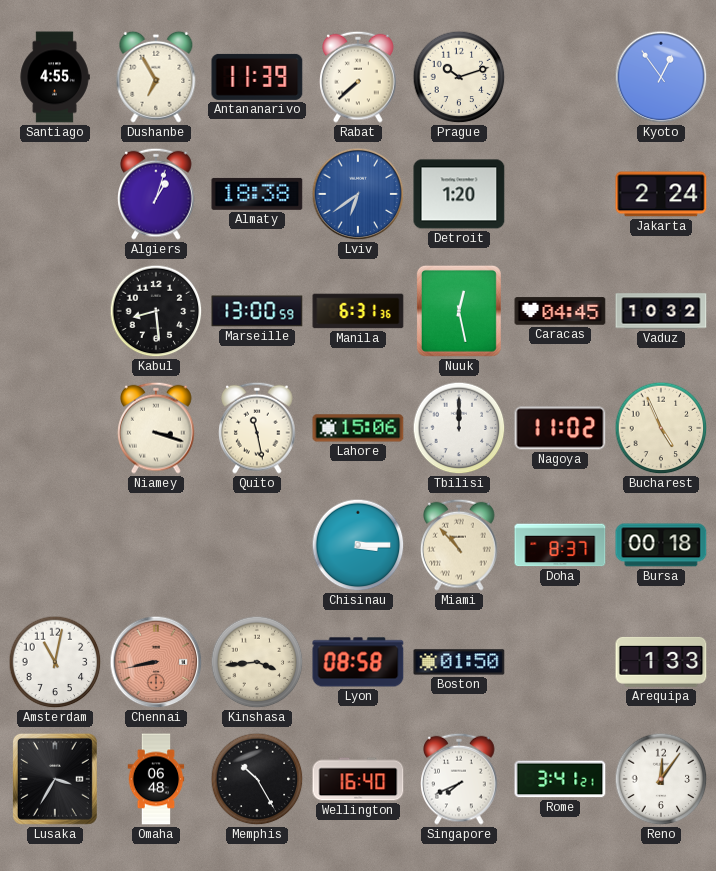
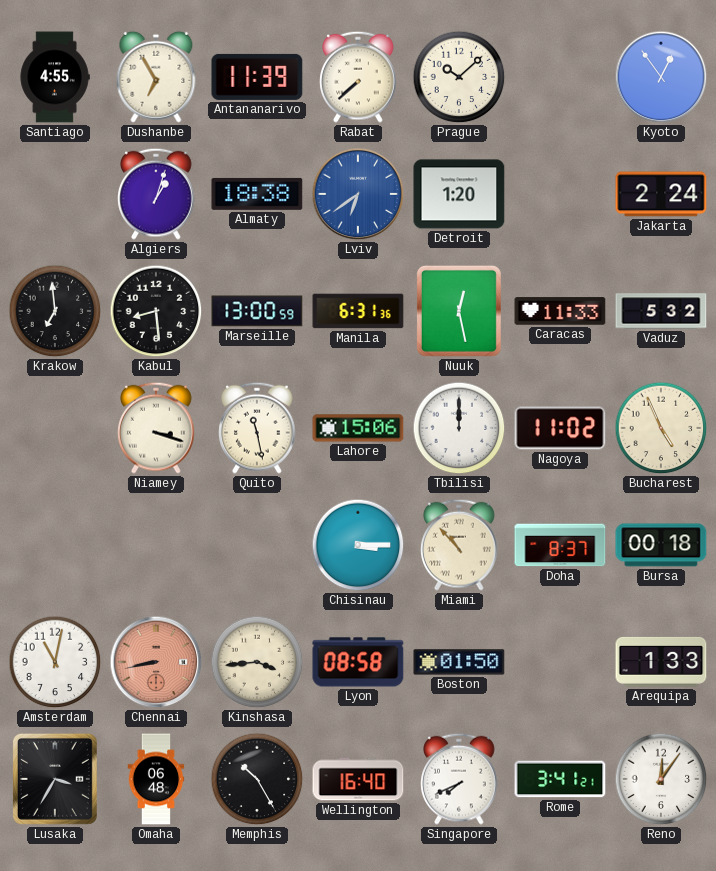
Prague: 10:12 -> 10:08 (459, 77)
Krakow: none -> 6:59 (55, 311)
Caracas: 04:45 -> 11:33 (560, 311)
Vaduz: 10:32 -> 5:32 (661, 311)
